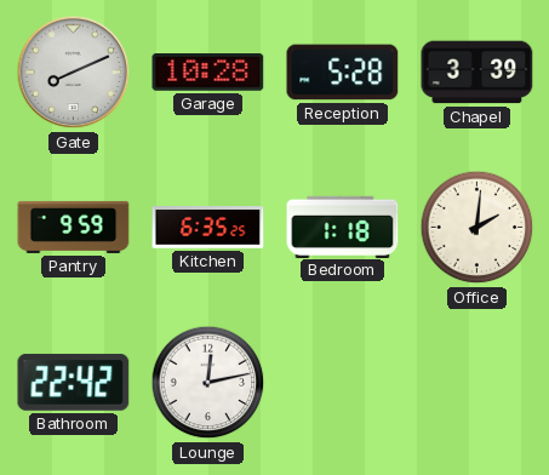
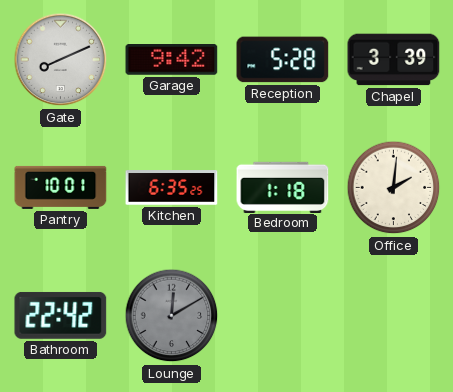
Garage: 10:28 -> 9:42 (172, 60)
Pantry: 9:59 -> 10:01 (61, 187)
Lounge: 12:13 -> 12:10 (172, 316)
Lounge dial: white -> grey (172, 316)
